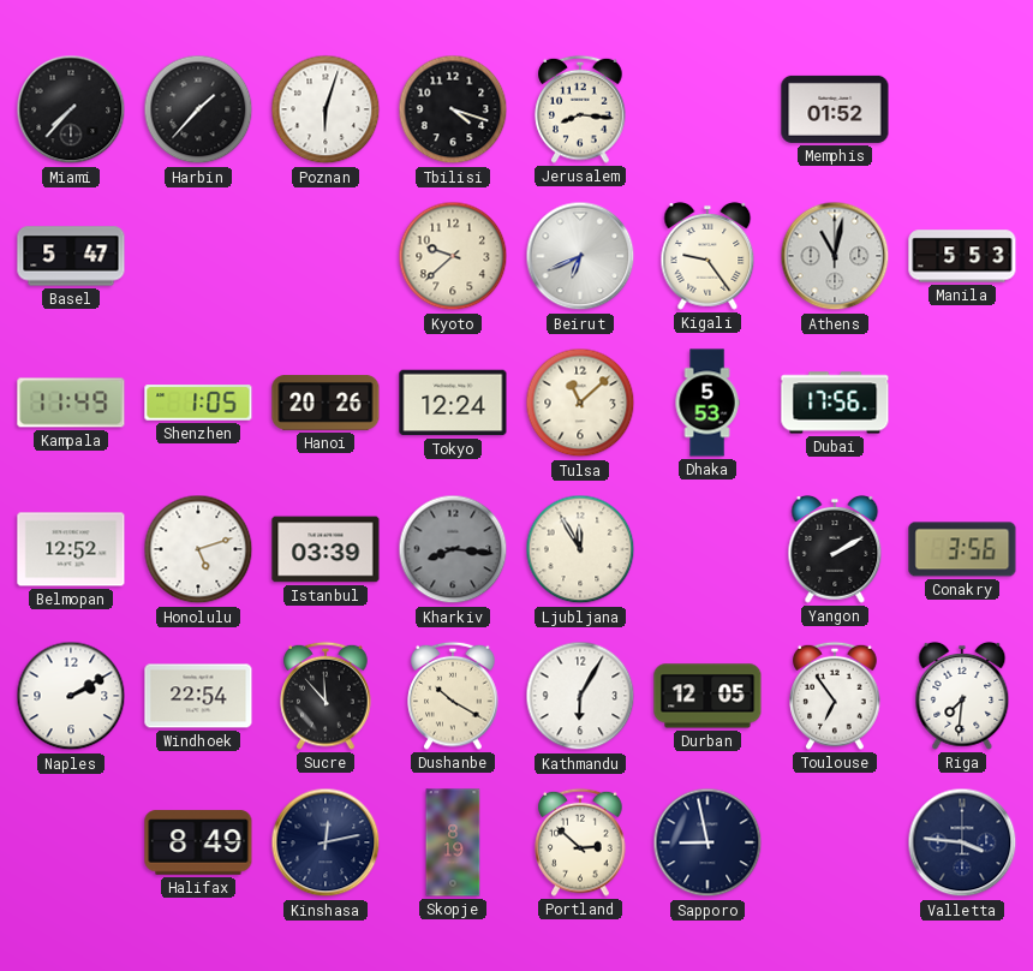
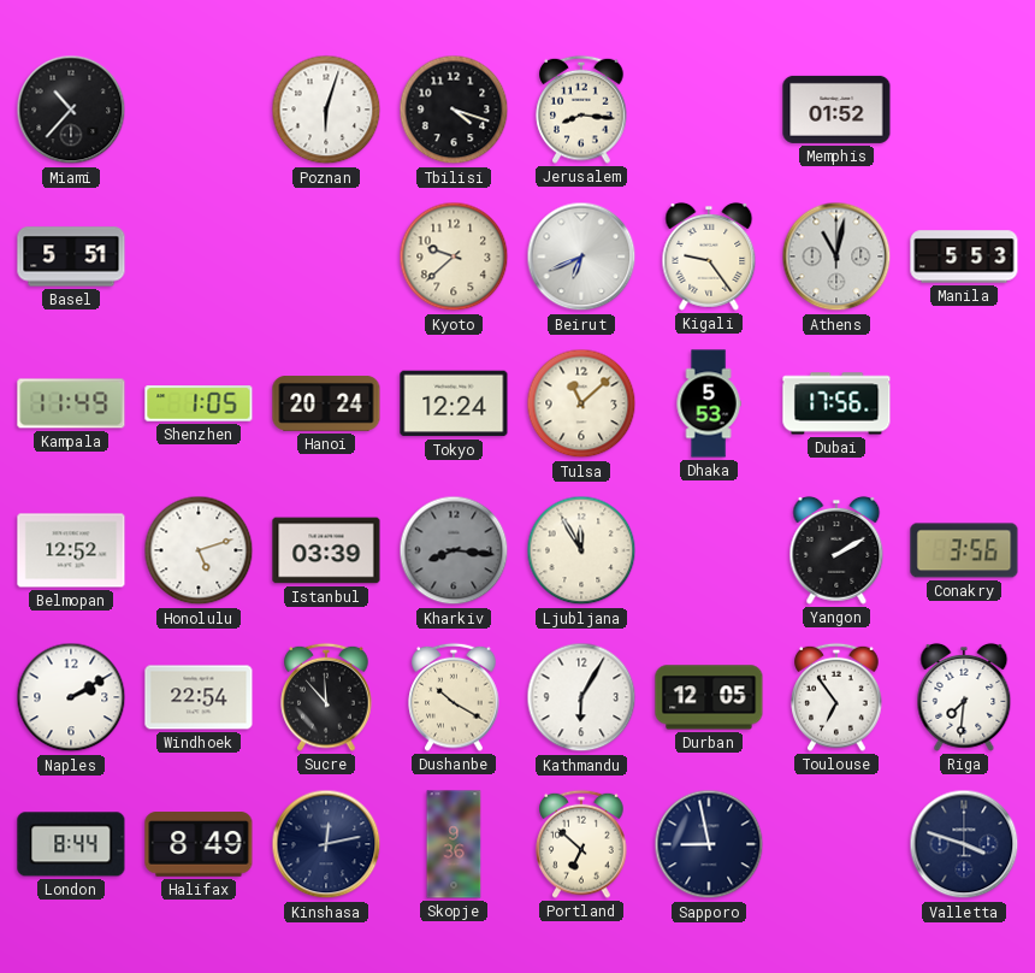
Miami: 7:37 -> 10:37 (71, 110)
Harbin: 1:37 -> none (198, 109)
Basel: 5:47 -> 5:51 (71, 256)
Hanoi: 20:26 -> 20:24 (326, 405)
London: none -> 8:44 (71, 844)
Skopje: 8:19 -> 9:36 (454, 844)
Portland: 2:52 -> 6:52 (581, 844)
Valletta: 3:46 -> 3:48 (964, 844)
